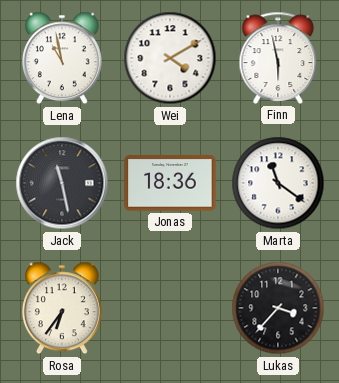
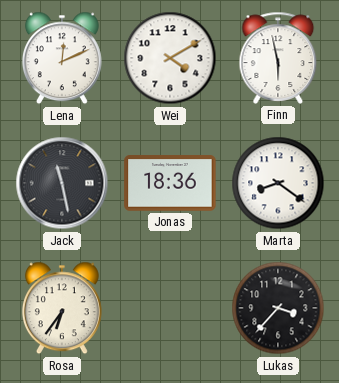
Lena: 10:58 -> 12:11 (62, 58)
Marta: 11:21 -> 8:21 (278, 183)
